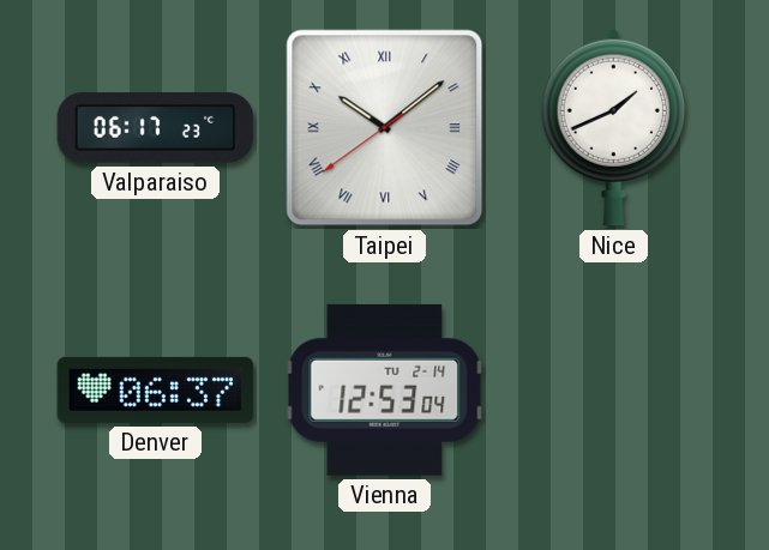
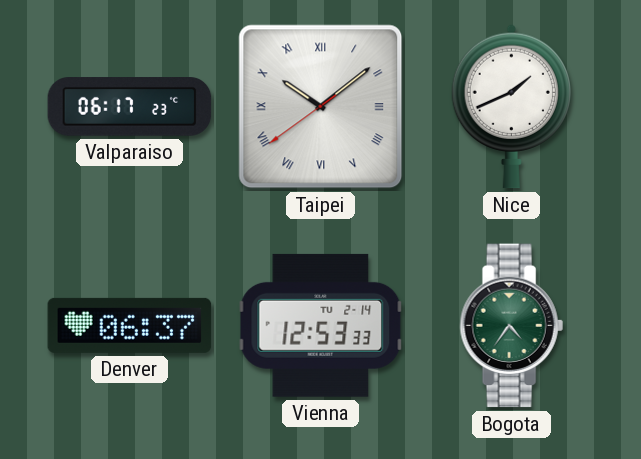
Vienna: 12:53:04 -> 12:53:33 (321, 325)
Bogota: none -> 4:36 (511, 326)
